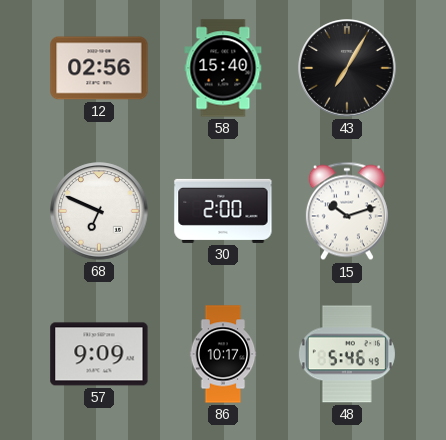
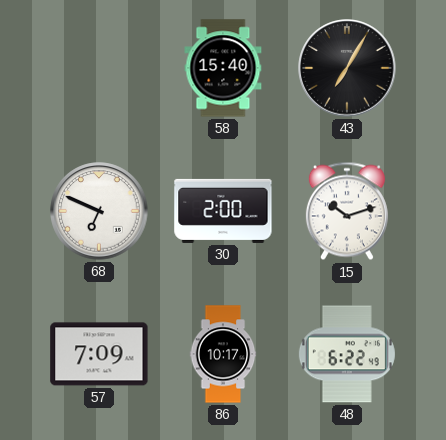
12: 02:56 -> none (99, 68)
57: 9:09 -> 7:09 (99, 354)
48: 5:46 -> 6:22 (347, 354)
